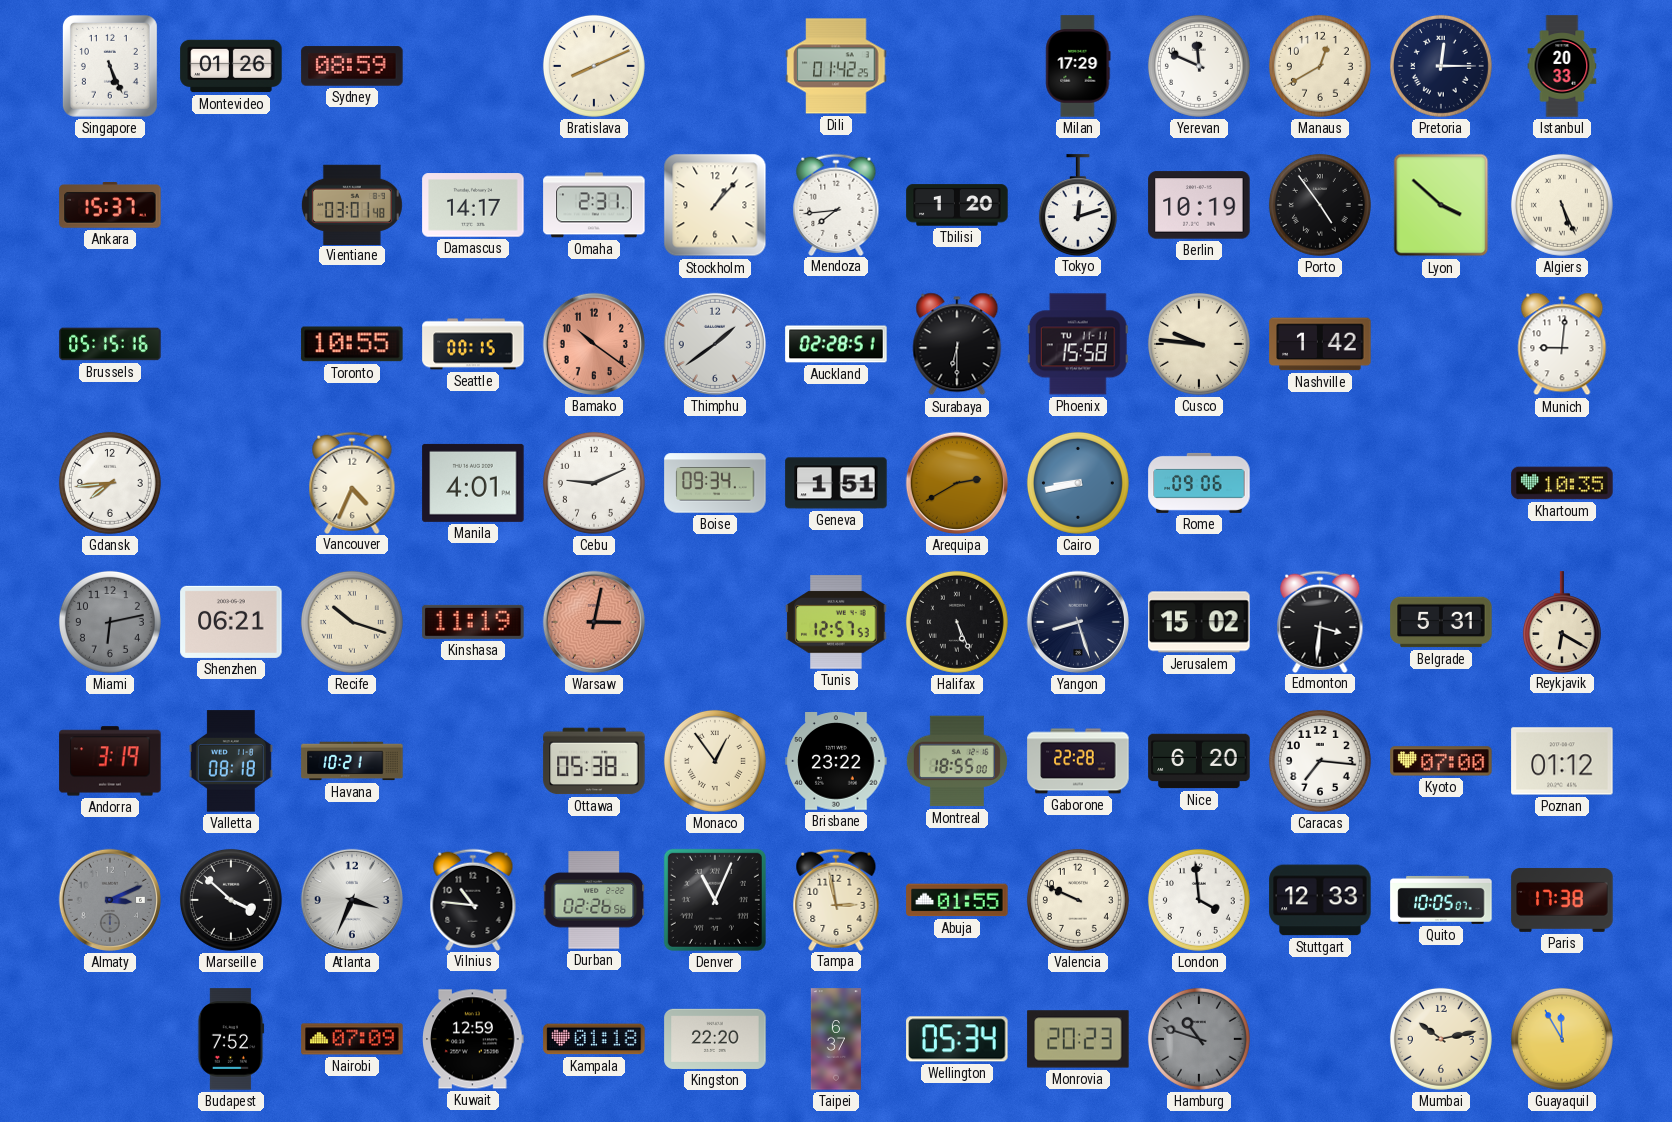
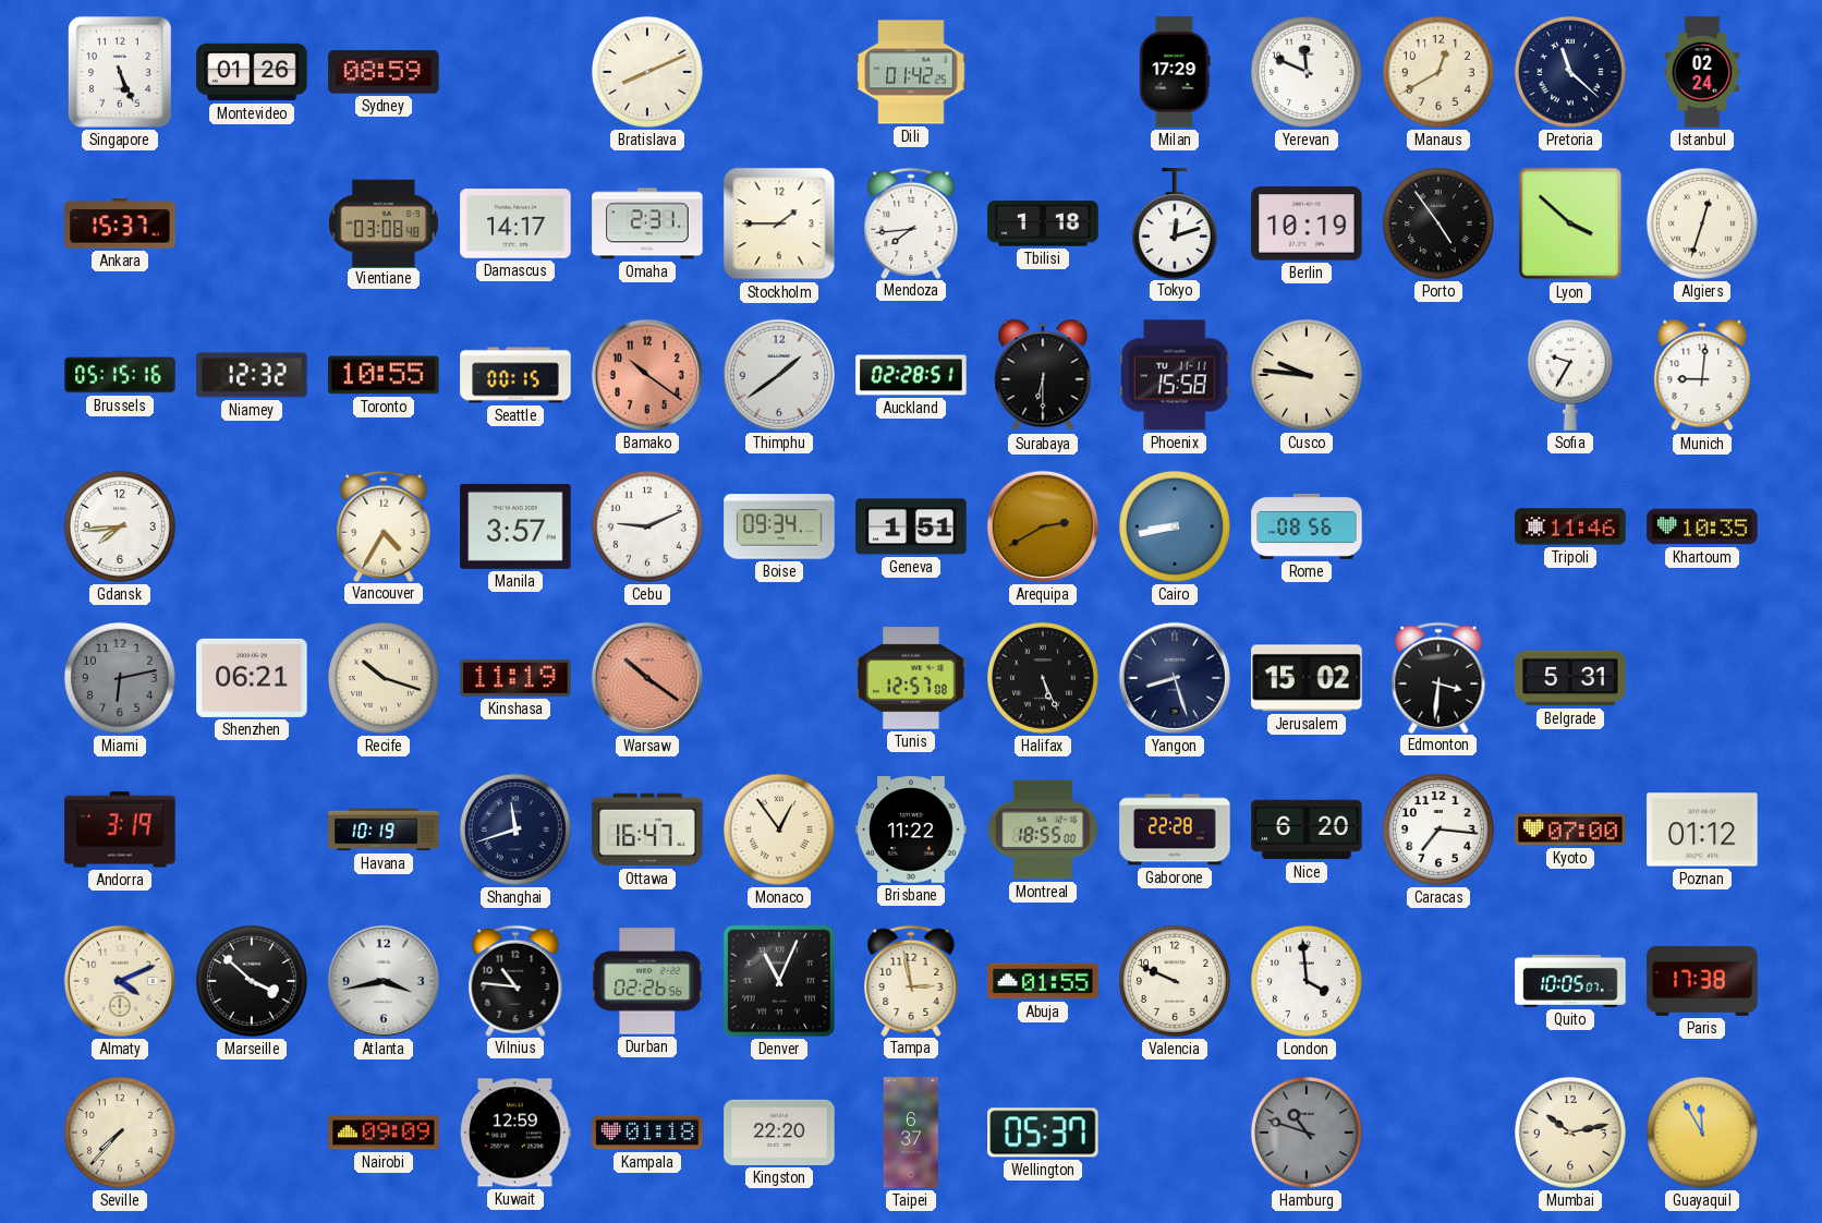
Pretoria: 12:15 -> 11:22 (1570, 72)
Istanbul: 20:33 -> 02:24 (1702, 72)
Vientiane: 03:01 -> 03:08 (384, 222)
Stockholm: 1:07 -> 1:45 (779, 223)
Tbilisi: 1:20 -> 1:18 (1043, 223)
Algiers: 5:26 -> 12:33 (1702, 223)
Niamey: none -> 12:32 (252, 375)
Nashville: 1:42 -> none (1320, 344)
Sofia: none -> 9:35 (1570, 375)
Vancouver: 4:34 -> 4:35 (384, 525)
Manila: 4:01 -> 3:57 (515, 526)
Rome: 09:06 -> 08:56 (1307, 526)
Tripoli: none -> 11:46 (1570, 526)
Warsaw: 3:02 -> 10:21 (647, 678)
Tunis: 12:57:53 -> 12:57:08 (911, 678)
Reykjavik: 6:20 -> none (1562, 622)
Valletta: 08:18 -> none (231, 761)
Havana: 10:21 -> 10:19 (384, 830)
Shanghai: none -> 11:42 (515, 830)
Ottawa: 05:38 -> 16:47 (647, 830)
Brisbane: 23:22 -> 11:22 (911, 830)
Almaty: 3:11 -> 4:11 (120, 981)
Almaty dial: grey -> cream (120, 981)
Atlanta: 3:34 -> 3:43 (384, 981)
Stuttgart: 12:33 -> none (1320, 900)
Seville: none -> 7:37 (120, 1133)
Budapest: 7:52 -> none (231, 1039)
Nairobi: 07:09 -> 09:09 (384, 1133)
Wellington: 05:34 -> 05:37 (1043, 1133)
Monrovia: 20:23 -> none (1078, 1039)
